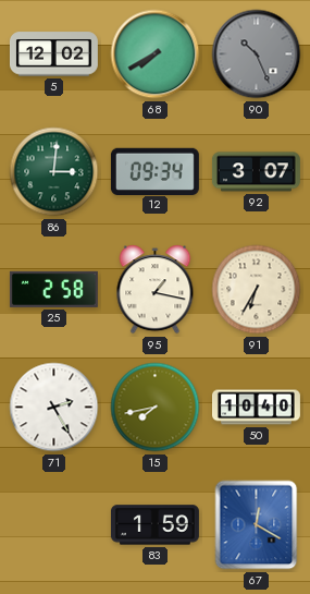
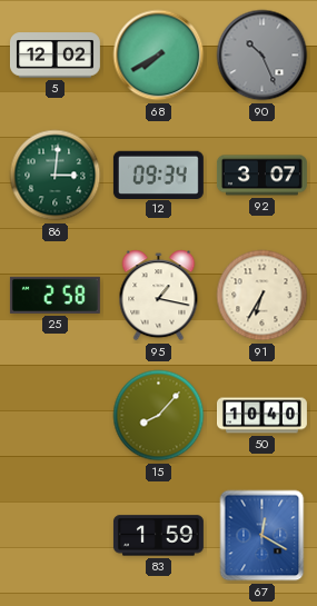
71: 2:25 -> none (54, 408)
15: 7:43 -> 8:07 (159, 416)
